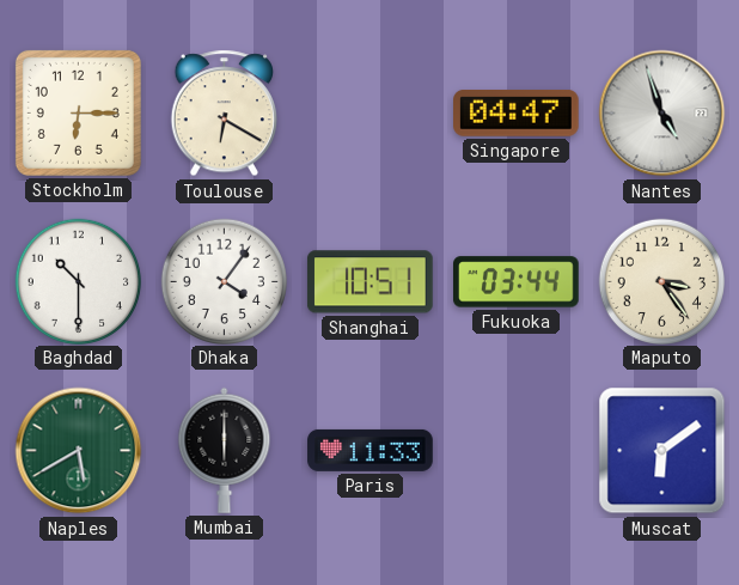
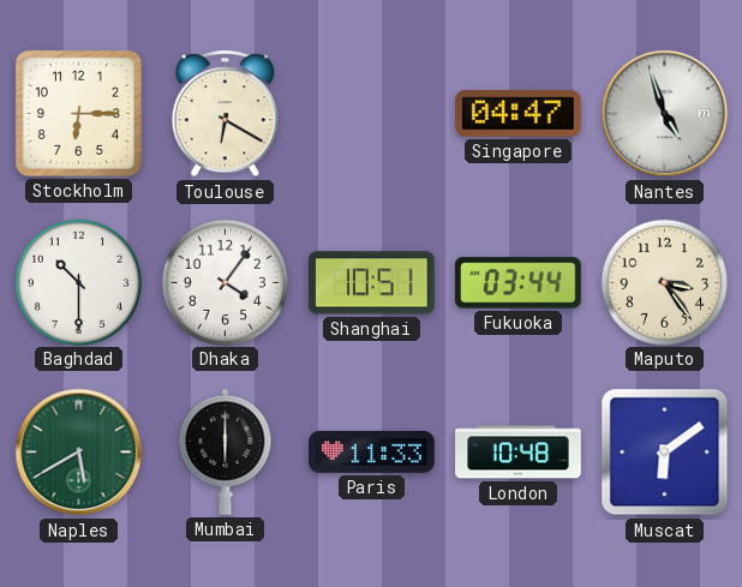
London: none -> 10:48 (519, 453)
